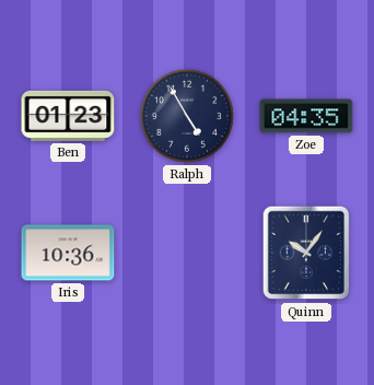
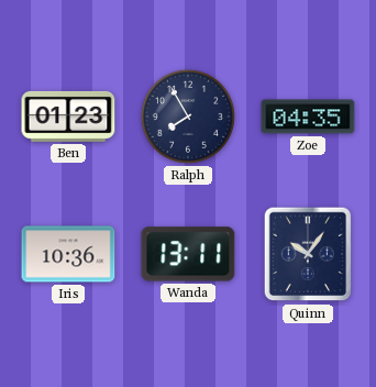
Ralph: 4:55 -> 7:55 (188, 117)
Wanda: none -> 13:11 (188, 254)
